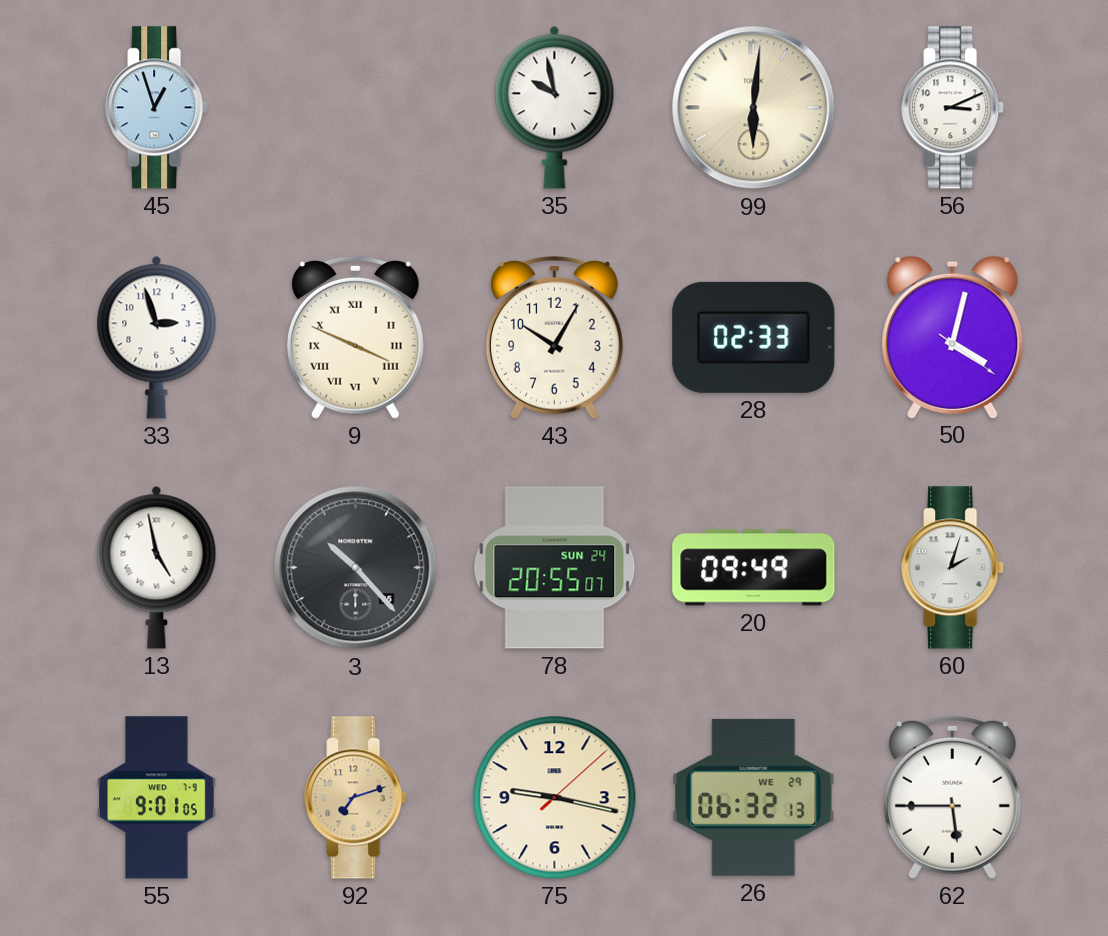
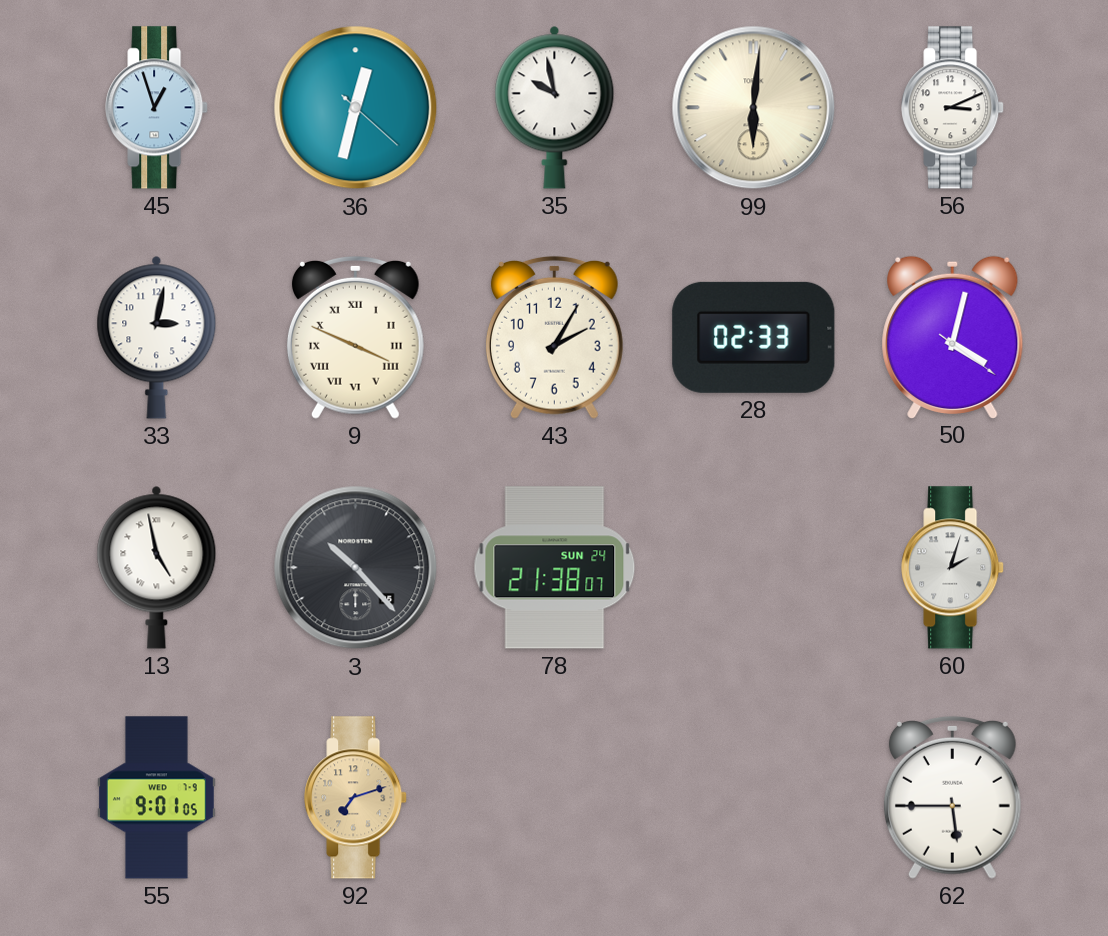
36: none -> 12:32 (356, 108)
33: 2:57 -> 3:02 (157, 337)
43: 10:05 -> 2:05 (554, 337)
78: 20:55 -> 21:38 (555, 568)
20: 09:49 -> none (754, 568)
75: 9:17 -> none (555, 798)
26: 06:32 -> none (754, 797)
